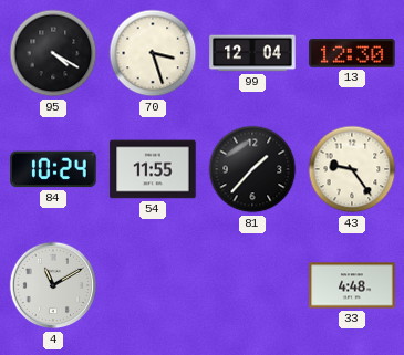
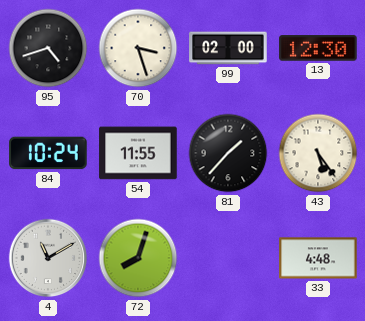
95: 4:20 -> 4:42 (48, 48)
99: 12:04 -> 02:00 (228, 48)
43: 9:24 -> 5:24 (318, 153)
72: none -> 8:03 (138, 258)
